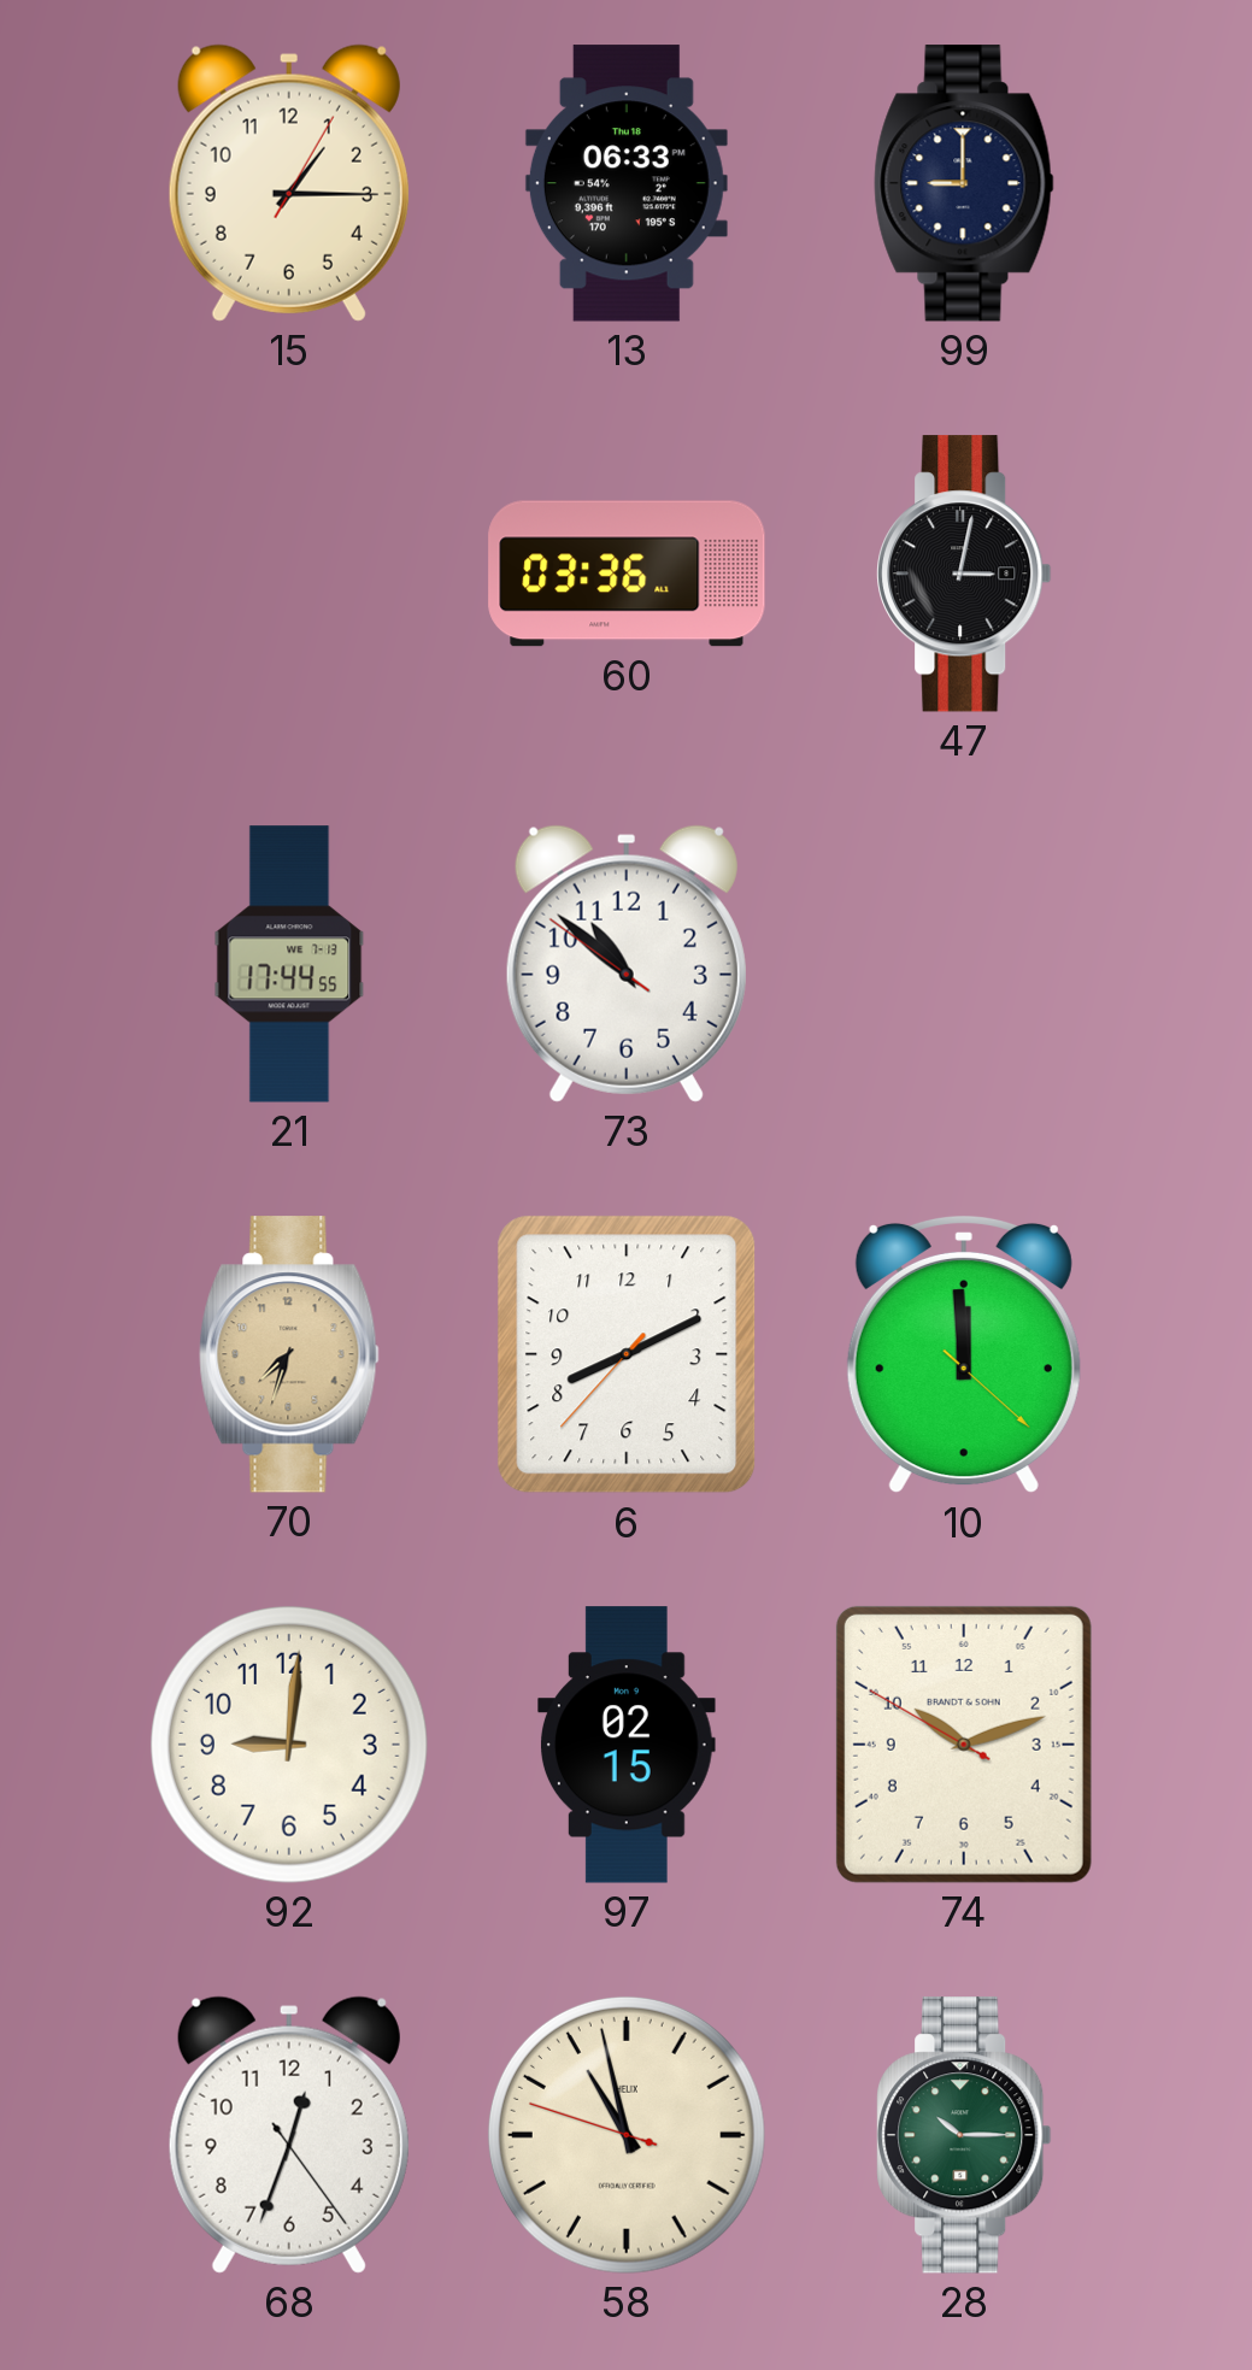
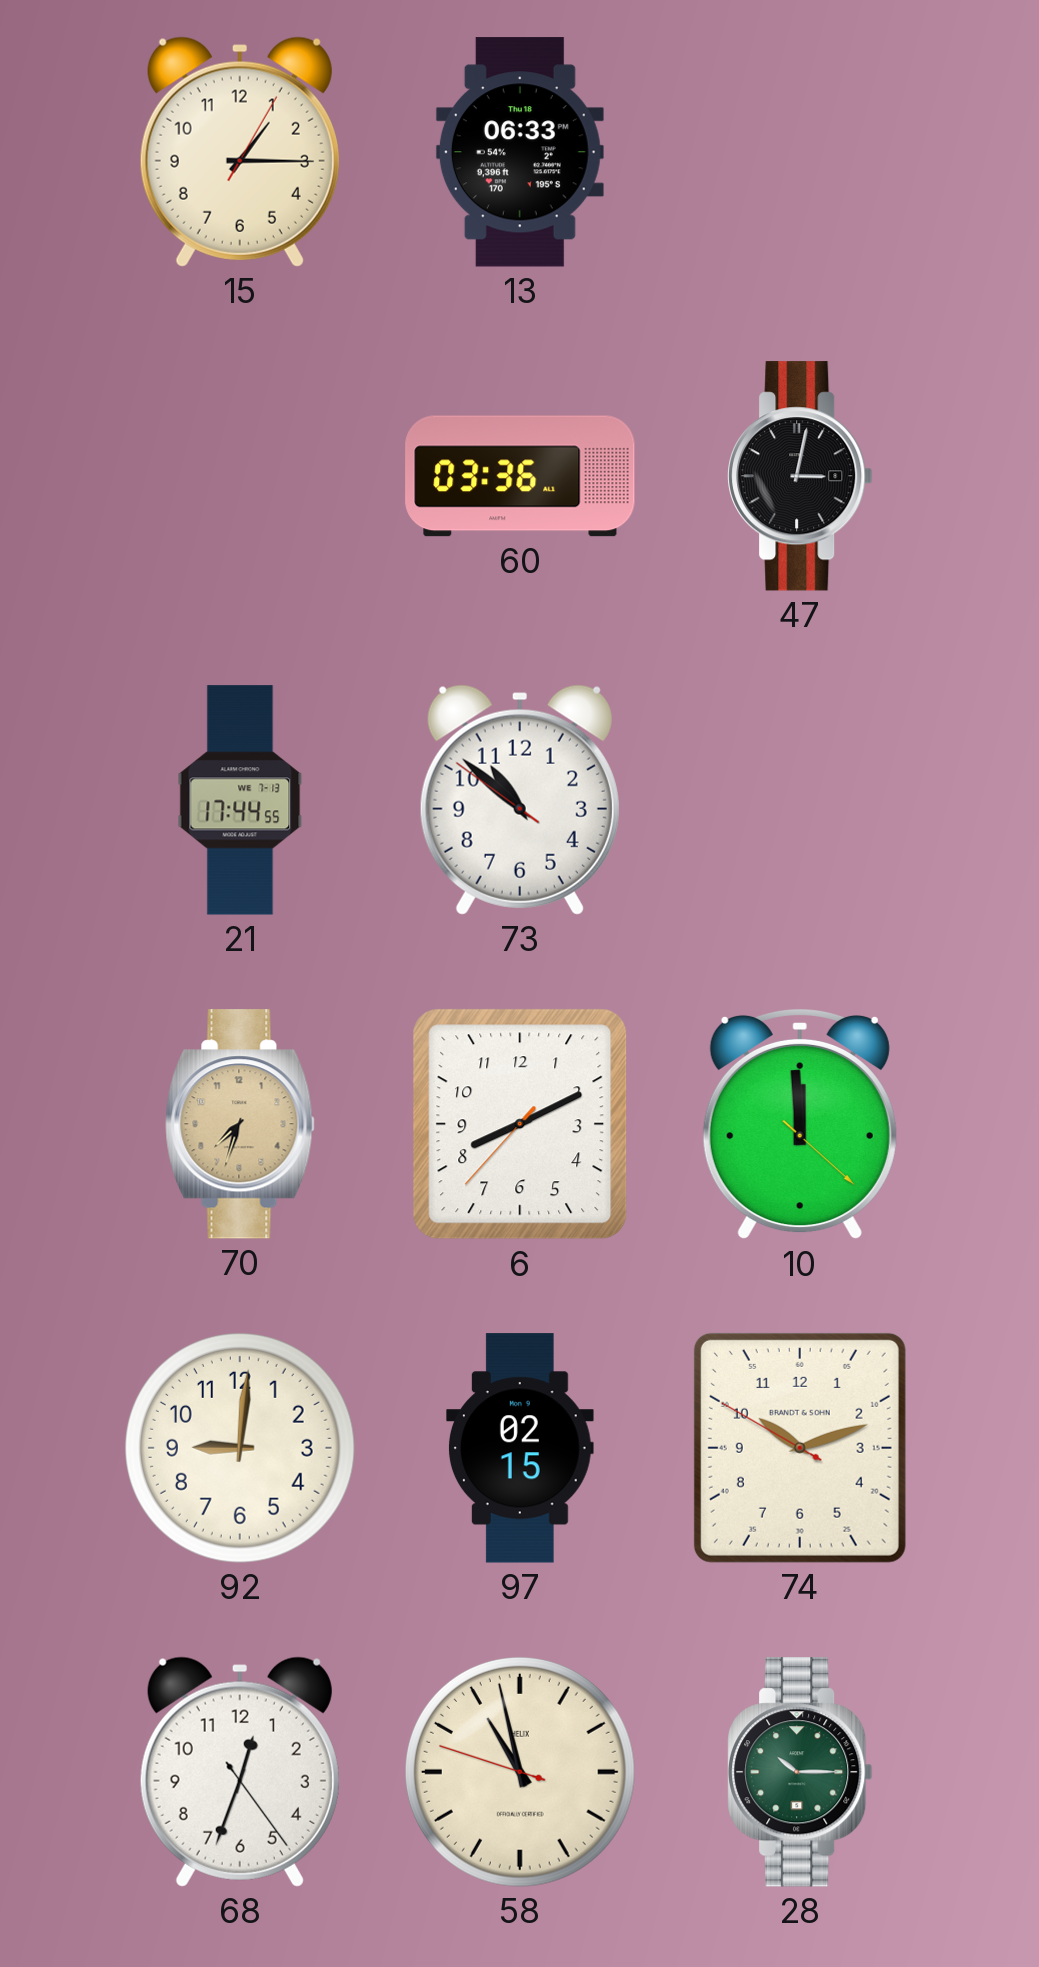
99: 9:00 -> none (964, 183)
